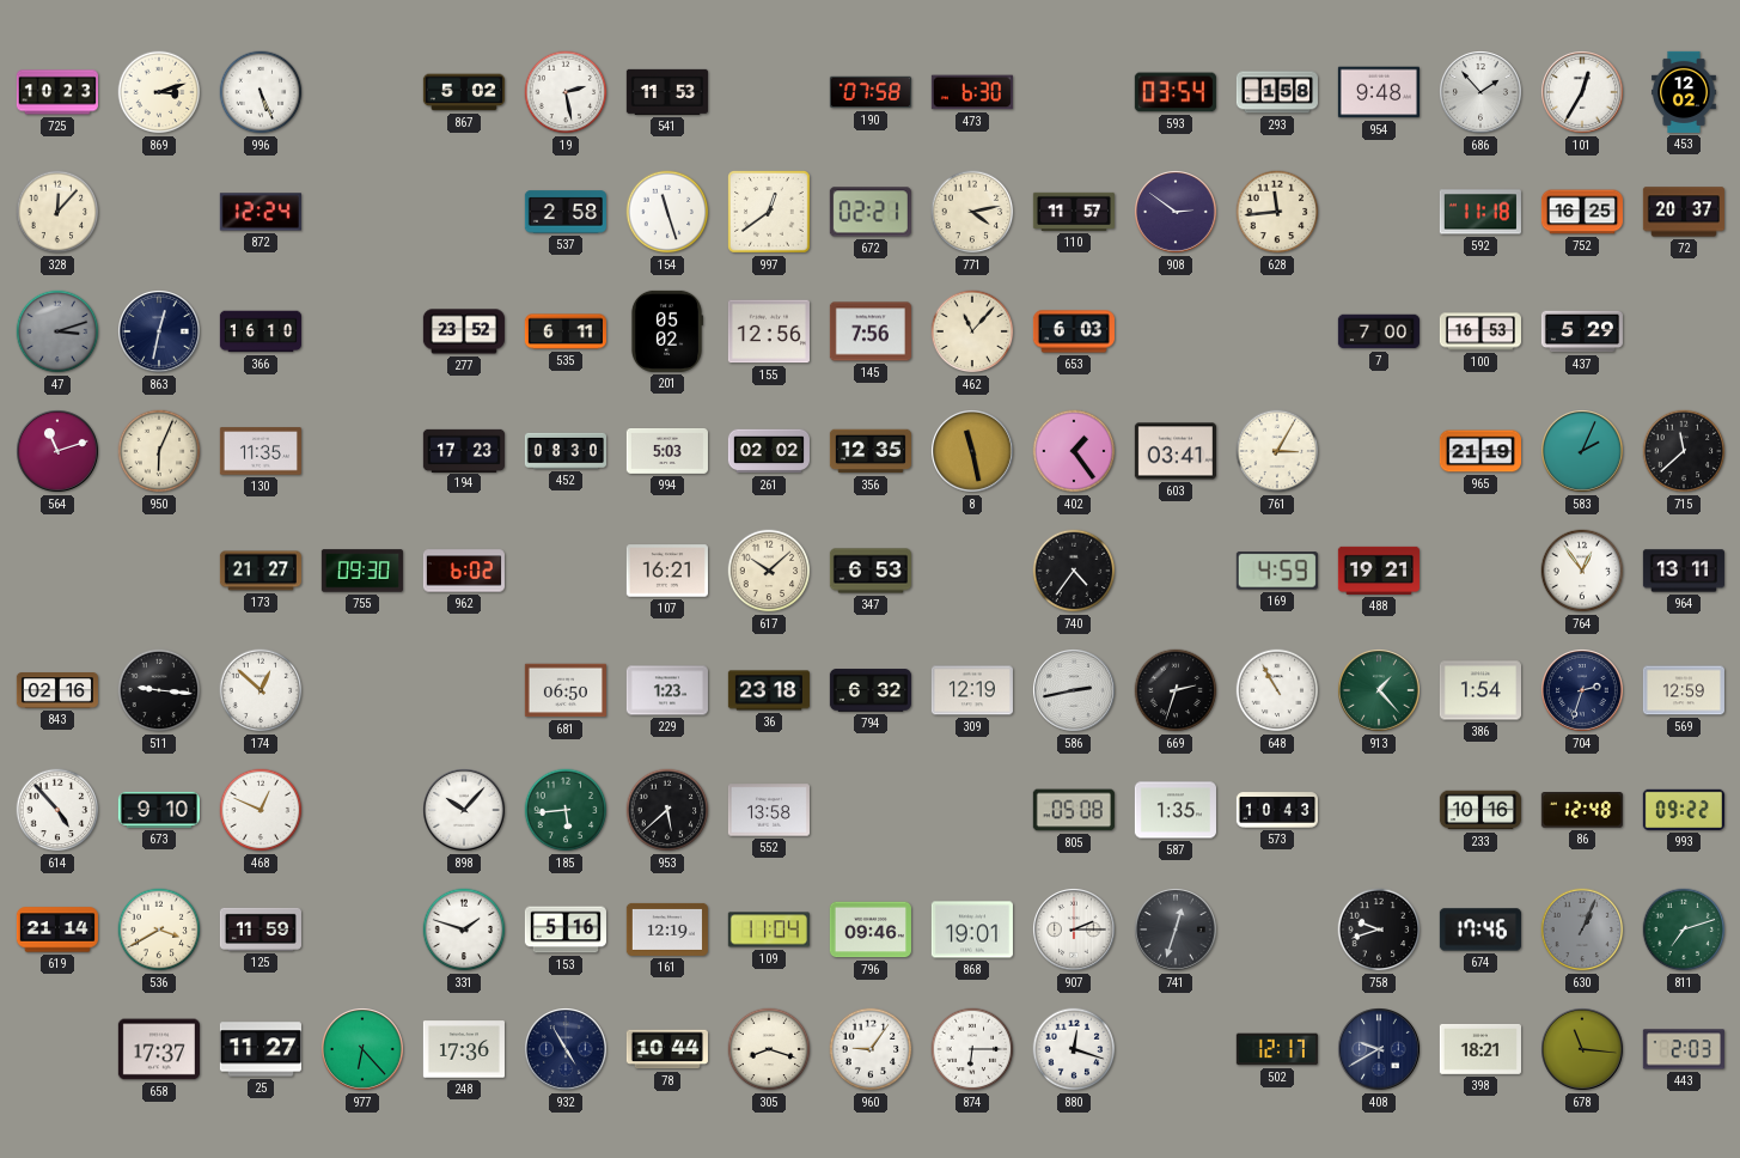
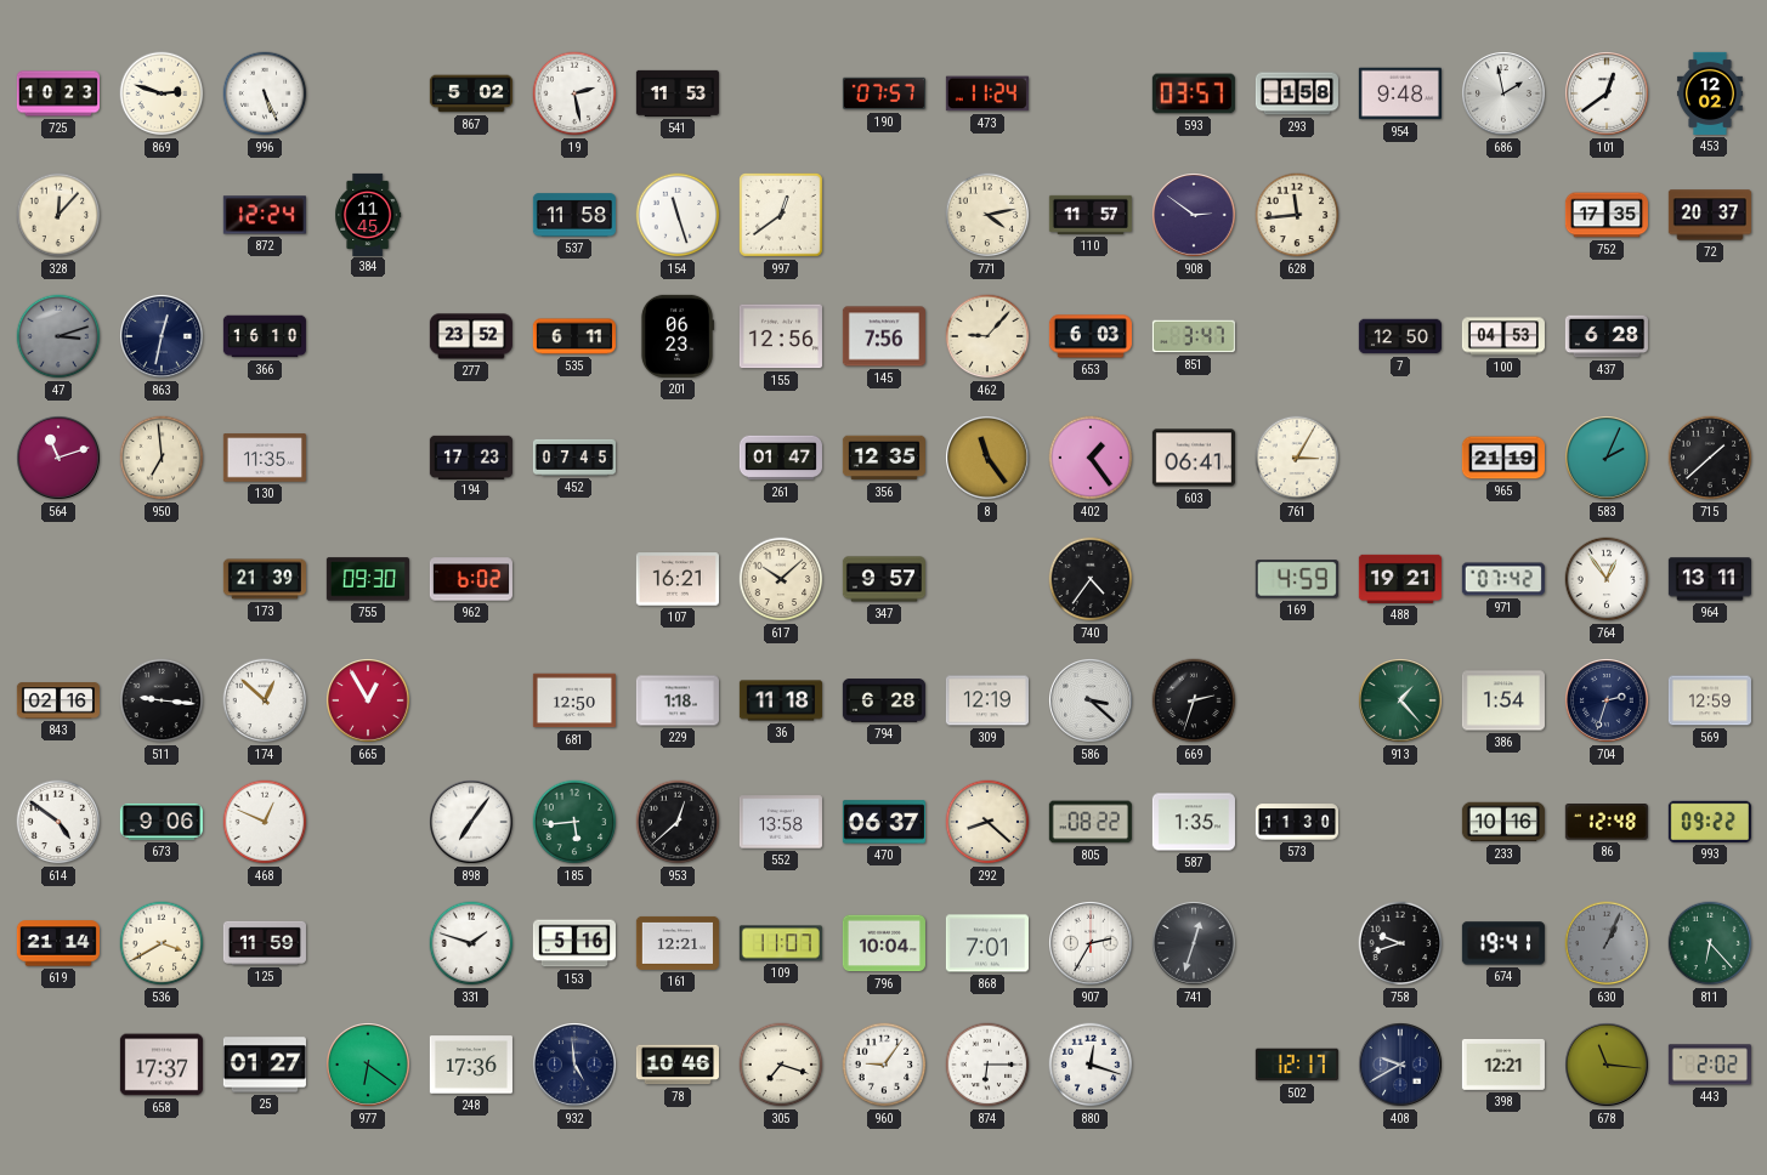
869: 3:12 -> 2:48 (162, 93)
190: 07:58 -> 07:57 (884, 93)
473: 6:30 -> 11:24 (987, 93)
593: 03:54 -> 03:57 (1194, 93)
686: 1:53 -> 1:58 (1505, 95)
101: 12:35 -> 12:39 (1608, 95)
384: none -> 11:45 (368, 214)
537: 2:58 -> 11:58 (574, 215)
672: 02:21 -> none (871, 212)
592: 11:18 -> none (1480, 212)
752: 16:25 -> 17:35 (1607, 215)
201: 05:02 -> 06:23 (676, 336)
462: 11:07 -> 9:07 (987, 336)
851: none -> 3:47 (1194, 336)
7: 7:00 -> 12:50 (1400, 336)
100: 16:53 -> 04:53 (1503, 336)
437: 5:29 -> 6:28 (1607, 336)
950: 6:04 -> 6:59 (162, 458)
452: 08:30 -> 07:45 (574, 458)
994: 5:03 -> none (667, 452)
261: 02:02 -> 01:47 (781, 458)
8: 11:28 -> 11:24 (989, 459)
603: 03:41 -> 06:41 (1194, 458)
715: 11:38 -> 1:38 (1710, 458)
173: 21:27 -> 21:39 (265, 579)
347: 6:53 -> 9:57 (884, 579)
971: none -> 07:42 (1503, 579)
665: none -> 12:55 (369, 702)
681: 06:50 -> 12:50 (574, 700)
229: 1:23 -> 1:18 (678, 700)
36: 23:18 -> 11:18 (781, 700)
794: 6:32 -> 6:28 (884, 700)
586: 2:43 -> 3:22 (1092, 702)
648: 10:55 -> none (1277, 690)
614: 4:53 -> 4:51 (58, 822)
673: 9:10 -> 9:06 (162, 822)
898: 10:07 -> 7:06 (472, 823)
953: 5:38 -> 12:38 (678, 822)
470: none -> 06:37 (884, 822)
292: none -> 8:22 (987, 822)
805: 05:08 -> 08:22 (1091, 822)
573: 10:43 -> 11:30 (1297, 822)
161: 12:19 -> 12:21 (678, 943)
109: 11:04 -> 11:07 (781, 943)
796: 09:46 -> 10:04 (884, 943)
868: 19:01 -> 7:01 (987, 943)
907: 2:15 -> 2:35 (1092, 944)
674: 17:46 -> 19:41 (1503, 943)
811: 7:12 -> 6:23 (1710, 943)
25: 11:27 -> 01:27 (265, 1065)
977: 6:23 -> 6:21 (369, 1066)
932: 4:55 -> 4:59 (576, 1066)
78: 10:44 -> 10:46 (678, 1065)
305: 8:18 -> 7:18 (781, 1065)
398: 18:21 -> 12:21 (1503, 1065)
443: 2:03 -> 2:02 (1710, 1065)
